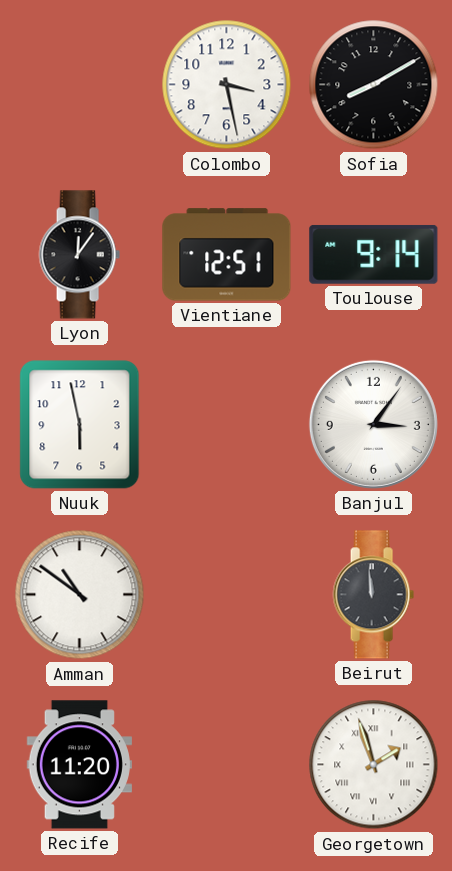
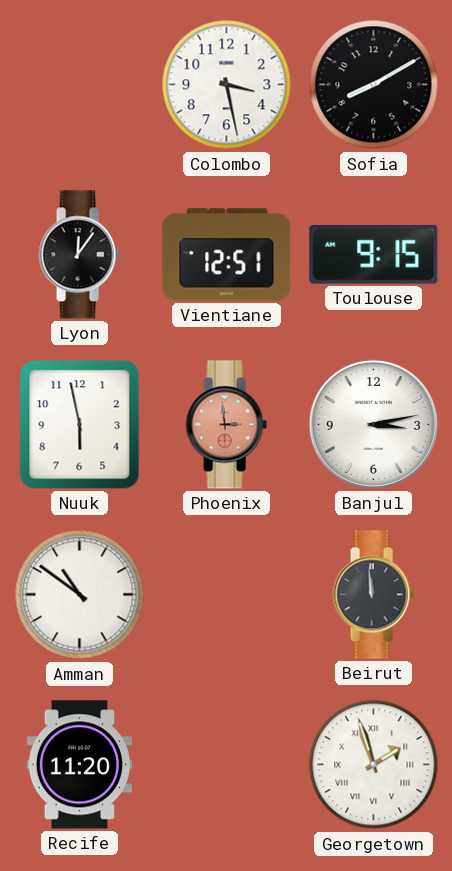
Toulouse: 9:14 -> 9:15 (374, 255)
Phoenix: none -> 2:59 (226, 425)
Banjul: 3:06 -> 3:13 (373, 424)
